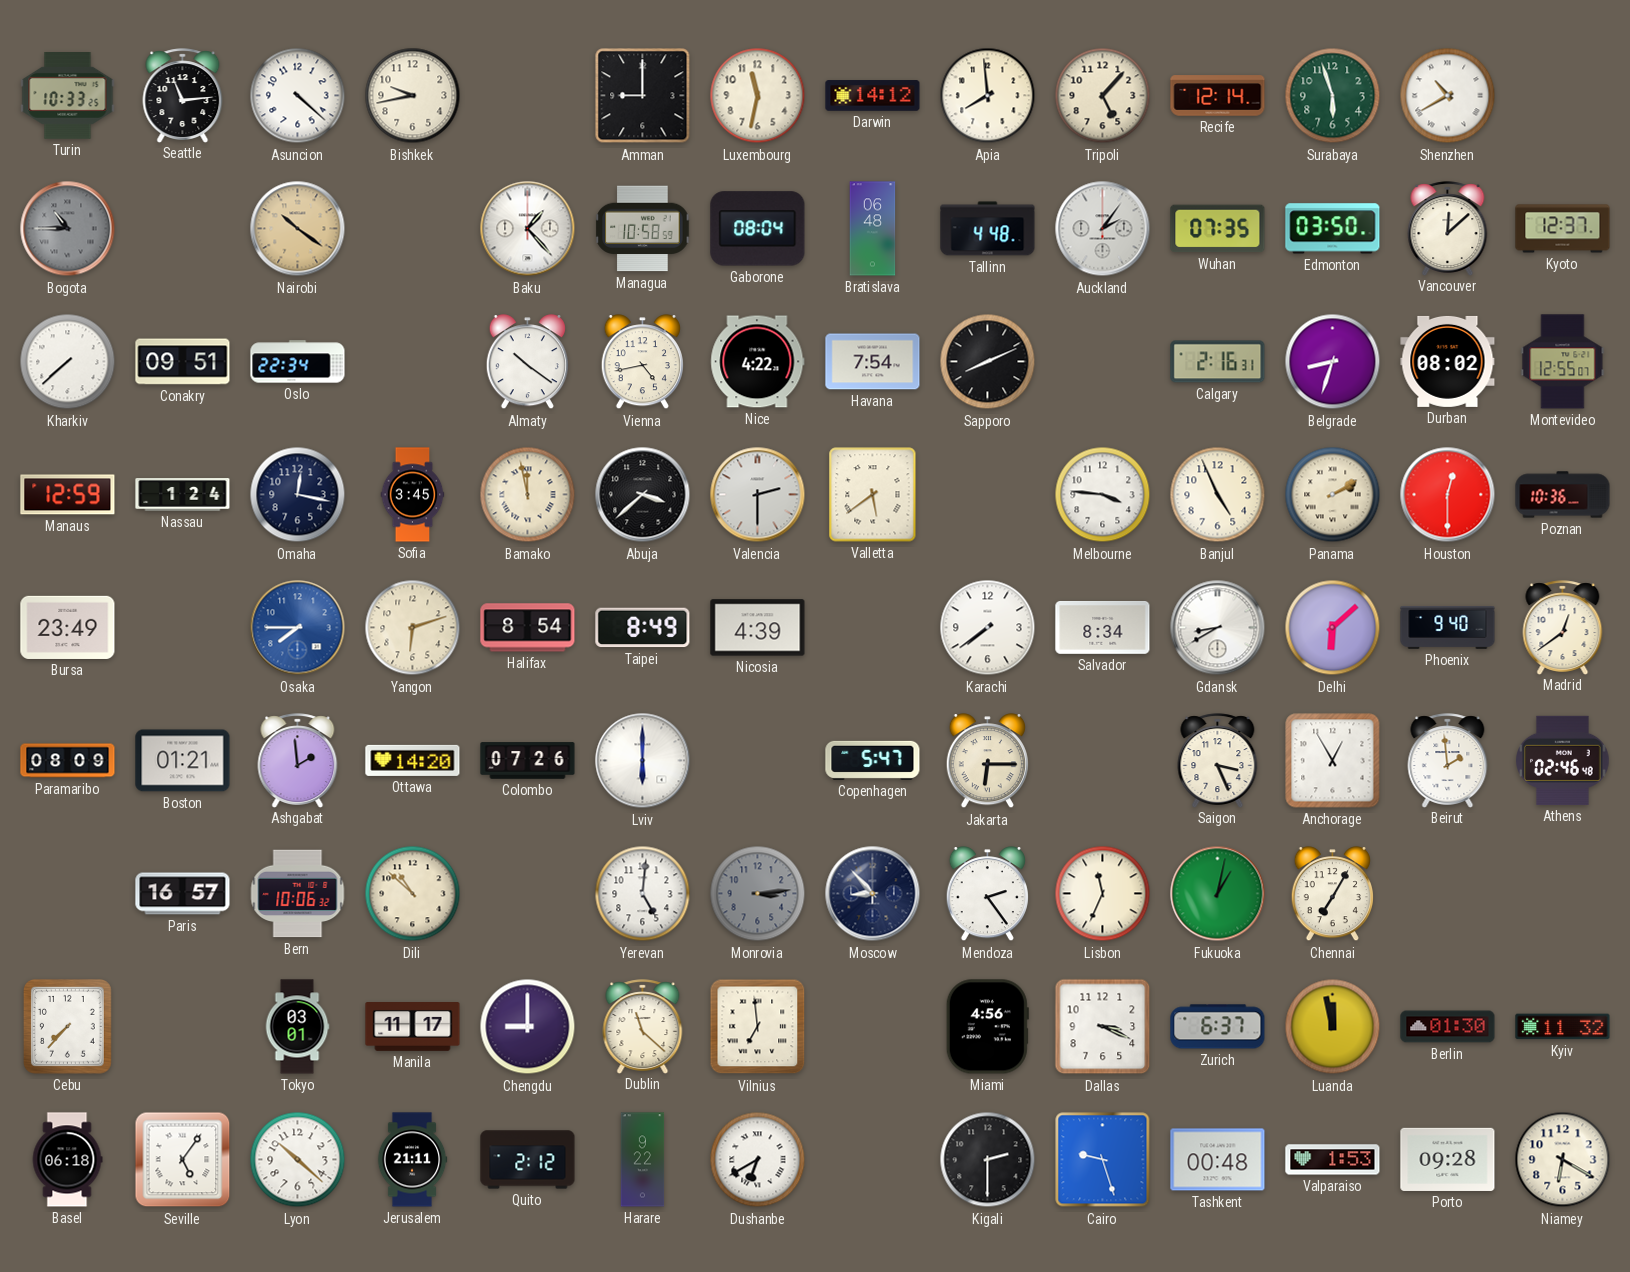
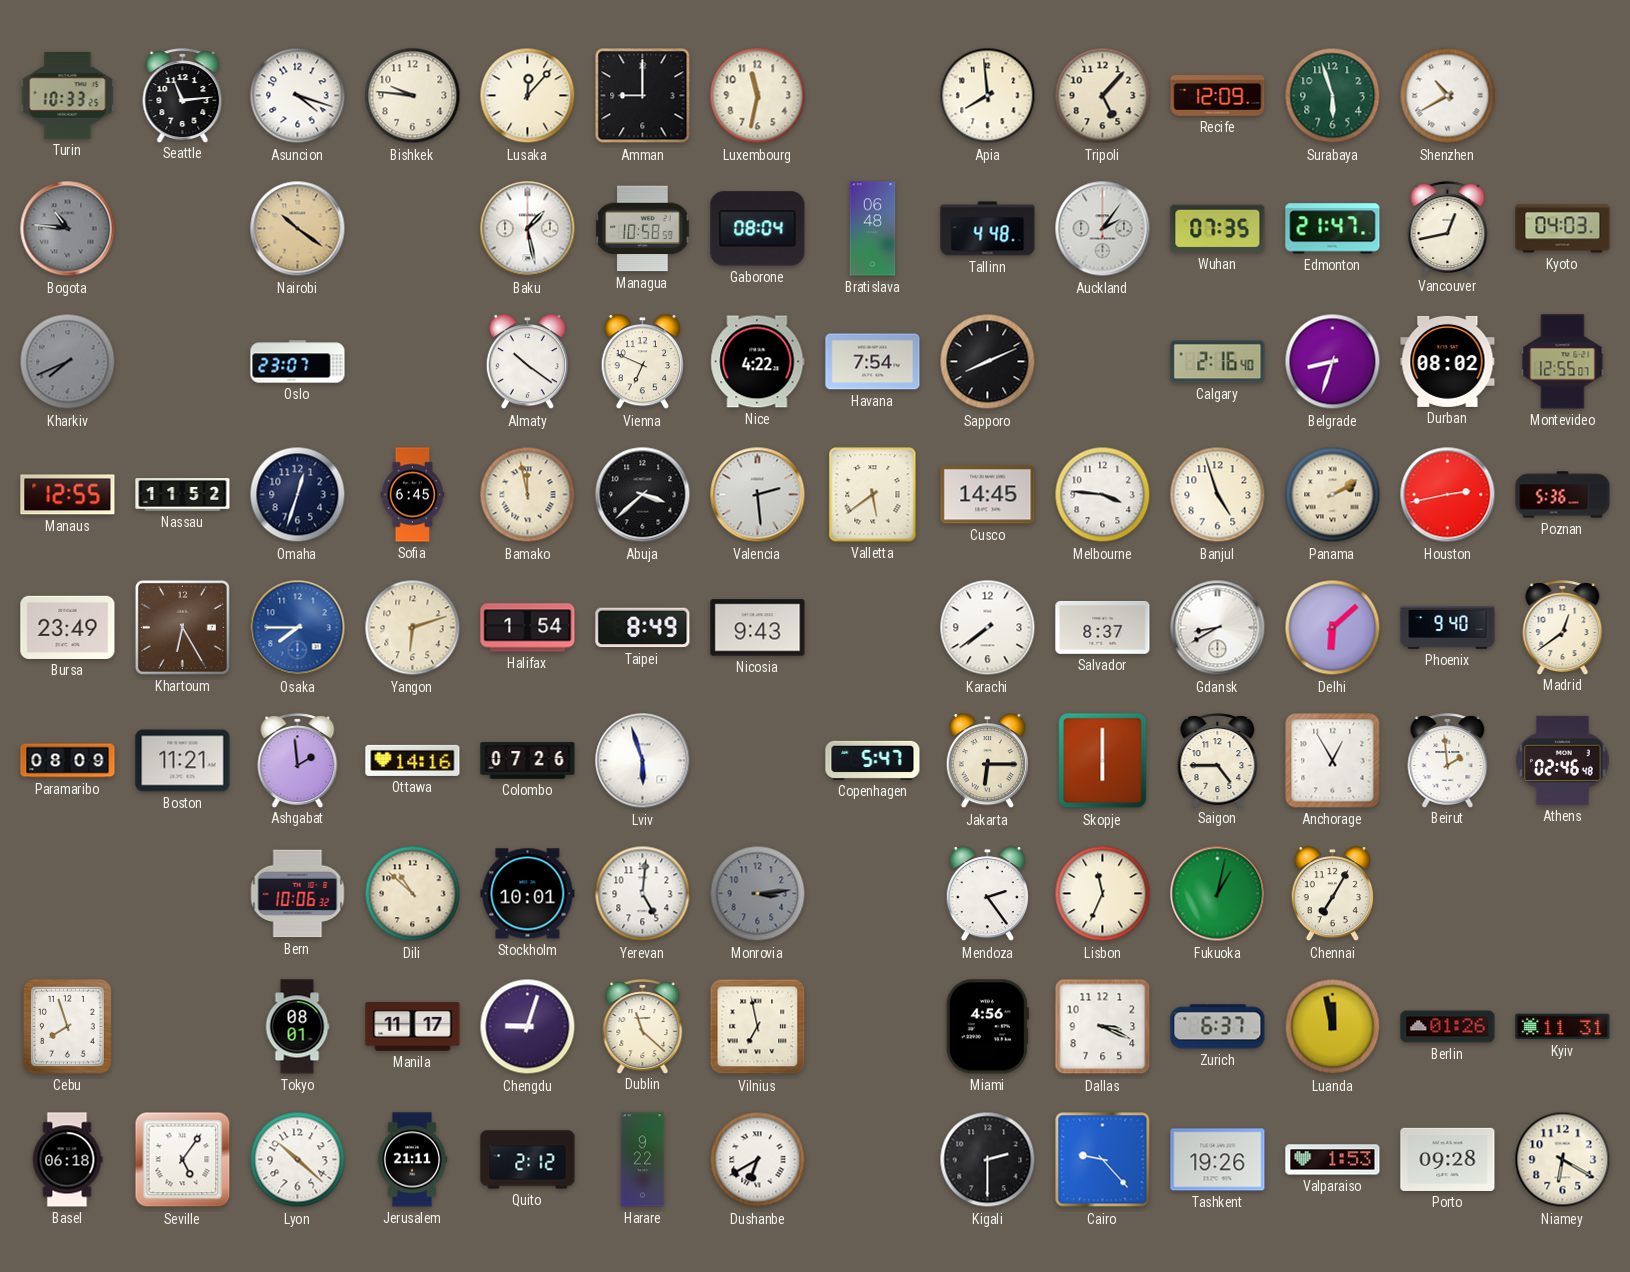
Asuncion: 4:22 -> 4:18 (298, 96)
Bishkek: 9:43 -> 9:46 (413, 96)
Lusaka: none -> 12:07 (528, 96)
Darwin: 14:12 -> none (873, 96)
Recife: 12:14 -> 12:09 (1218, 96)
Bogota: 10:45 -> 10:46 (68, 229)
Baku: 1:23 -> 1:28 (528, 229)
Edmonton: 03:50 -> 21:47 (1333, 229)
Vancouver: 12:08 -> 12:43 (1448, 228)
Kyoto: 12:37 -> 04:03 (1563, 229)
Kharkiv: 7:38 -> 7:41 (68, 362)
Kharkiv dial: white -> grey (68, 362)
Conakry: 09:51 -> none (183, 362)
Oslo: 22:34 -> 23:07 (298, 362)
Vienna: 4:43 -> 6:49 (642, 362)
Calgary: 2:16:31 -> 2:16:40 (1218, 362)
Manaus: 12:59 -> 12:55 (68, 495)
Nassau: 1:24 -> 11:52 (183, 495)
Omaha: 12:17 -> 12:33 (298, 495)
Sofia: 3:45 -> 6:45 (413, 495)
Valencia: 2:30 -> 2:29 (758, 495)
Cusco: none -> 14:45 (988, 495)
Banjul: 4:56 -> 4:57 (1218, 495)
Houston: 12:30 -> 2:43 (1448, 495)
Poznan: 10:36 -> 5:36 (1563, 495)
Khartoum: none -> 6:25 (182, 627)
Halifax: 8:54 -> 1:54 (528, 628)
Nicosia: 4:39 -> 9:43 (758, 628)
Salvador: 8:34 -> 8:37 (1103, 627)
Boston: 01:21 -> 11:21 (183, 761)
Ottawa: 14:20 -> 14:16 (413, 760)
Lviv: 6:00 -> 5:57 (643, 761)
Skopje: none -> 6:00 (1103, 761)
Saigon: 3:26 -> 4:45 (1218, 760)
Paris: 16:57 -> none (183, 894)
Stockholm: none -> 10:01 (528, 894)
Moscow: 8:53 -> none (873, 894)
Cebu: 7:37 -> 7:57 (67, 1027)
Tokyo: 03:01 -> 08:01 (297, 1027)
Chengdu: 9:00 -> 9:03 (528, 1027)
Vilnius: 6:59 -> 6:58 (758, 1027)
Berlin: 01:30 -> 01:26 (1448, 1027)
Kyiv: 11:32 -> 11:31 (1563, 1027)
Cairo: 9:27 -> 9:23 (1103, 1160)
Tashkent: 00:48 -> 19:26 (1218, 1160)
